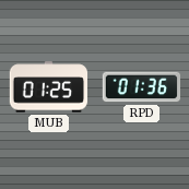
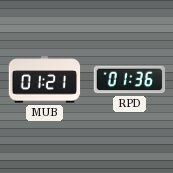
MUB: 01:25 -> 01:21 (45, 80)
